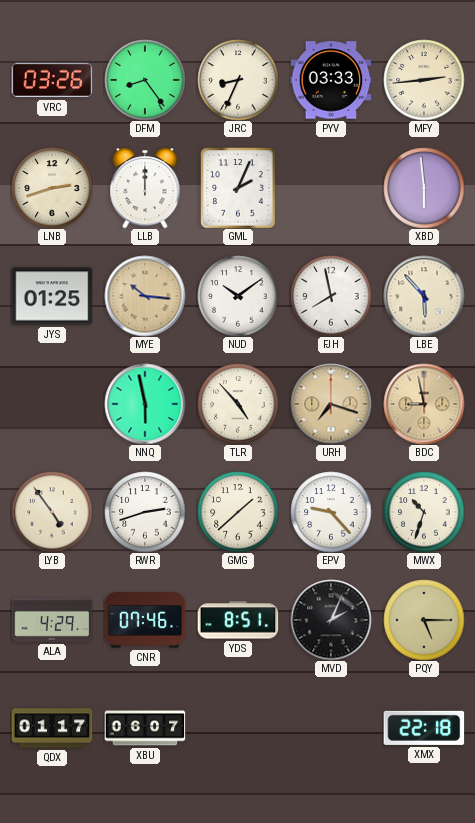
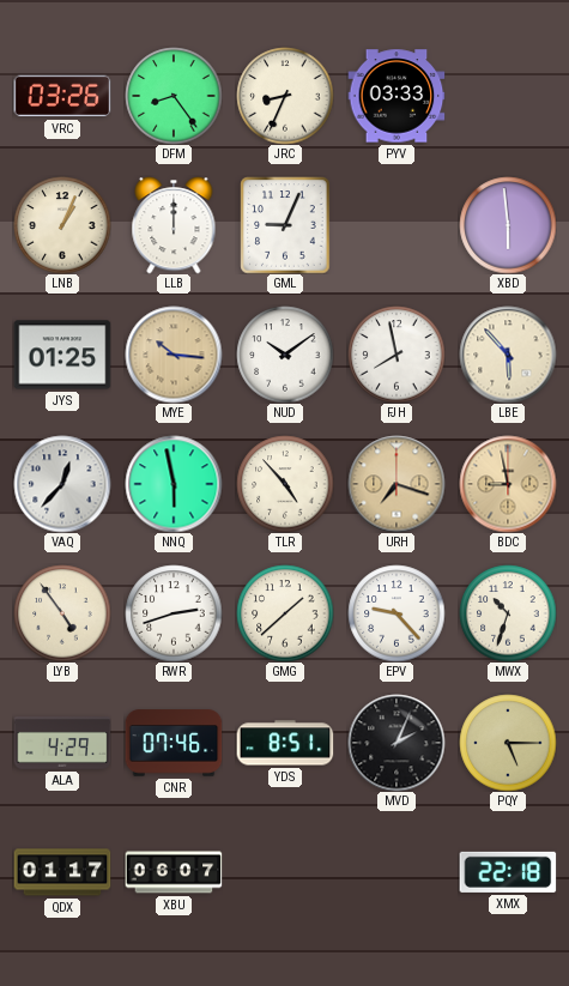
MFY: 2:44 -> none (424, 80)
LNB: 2:42 -> 1:04 (62, 225)
GML: 2:04 -> 9:04 (285, 225)
VAQ: none -> 12:37 (62, 484)
